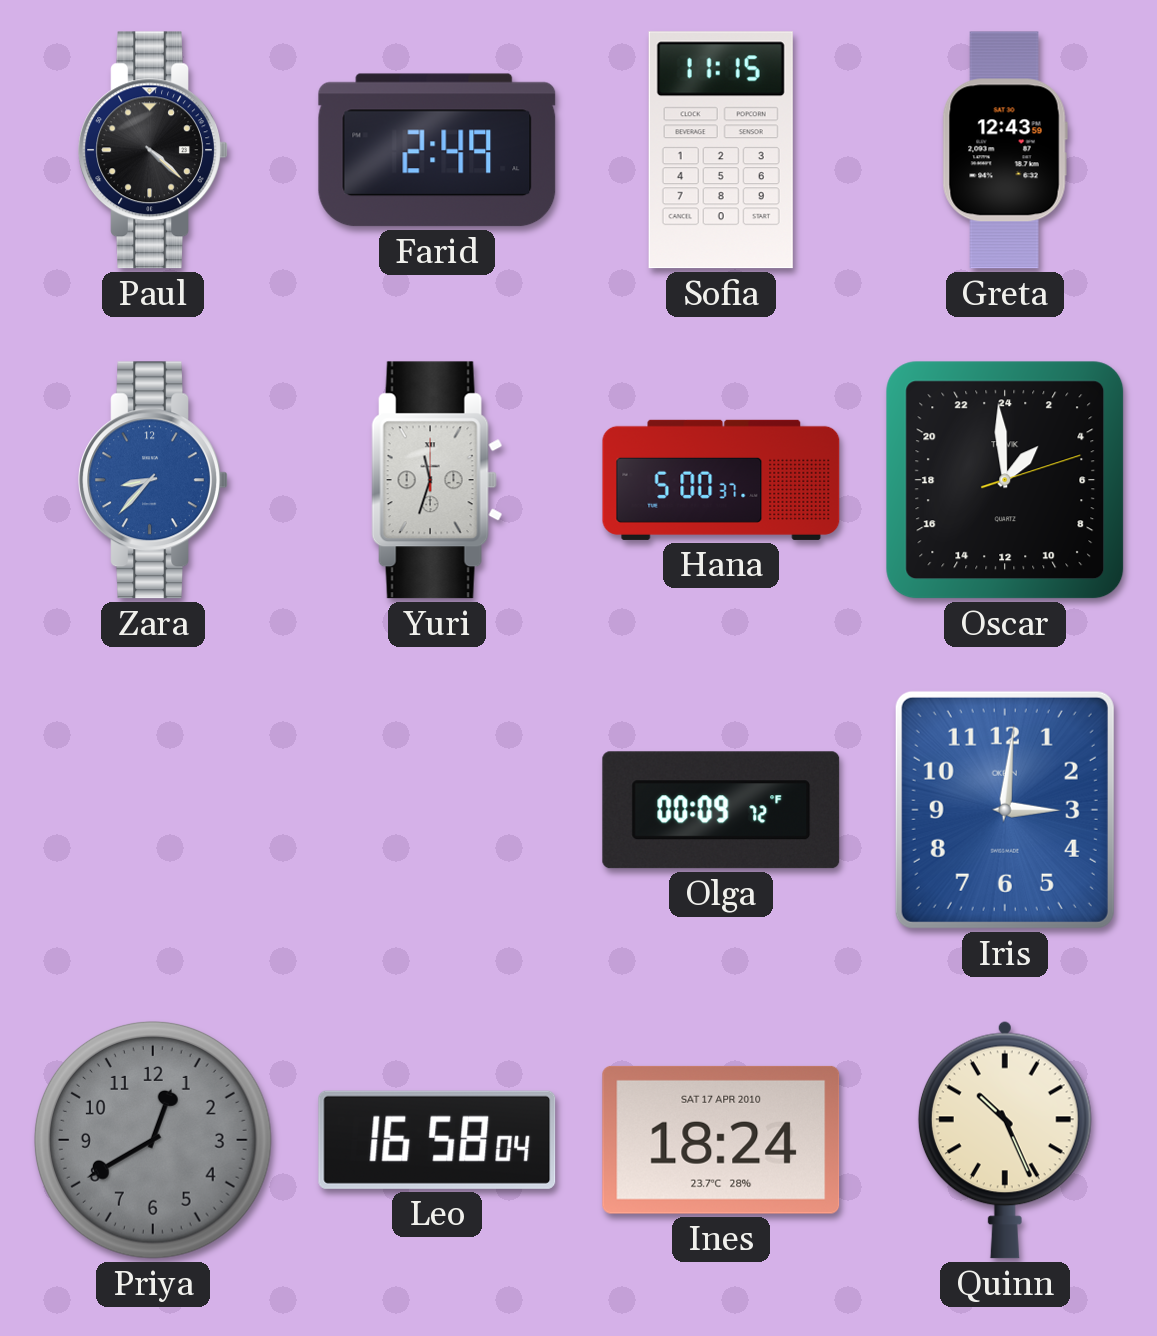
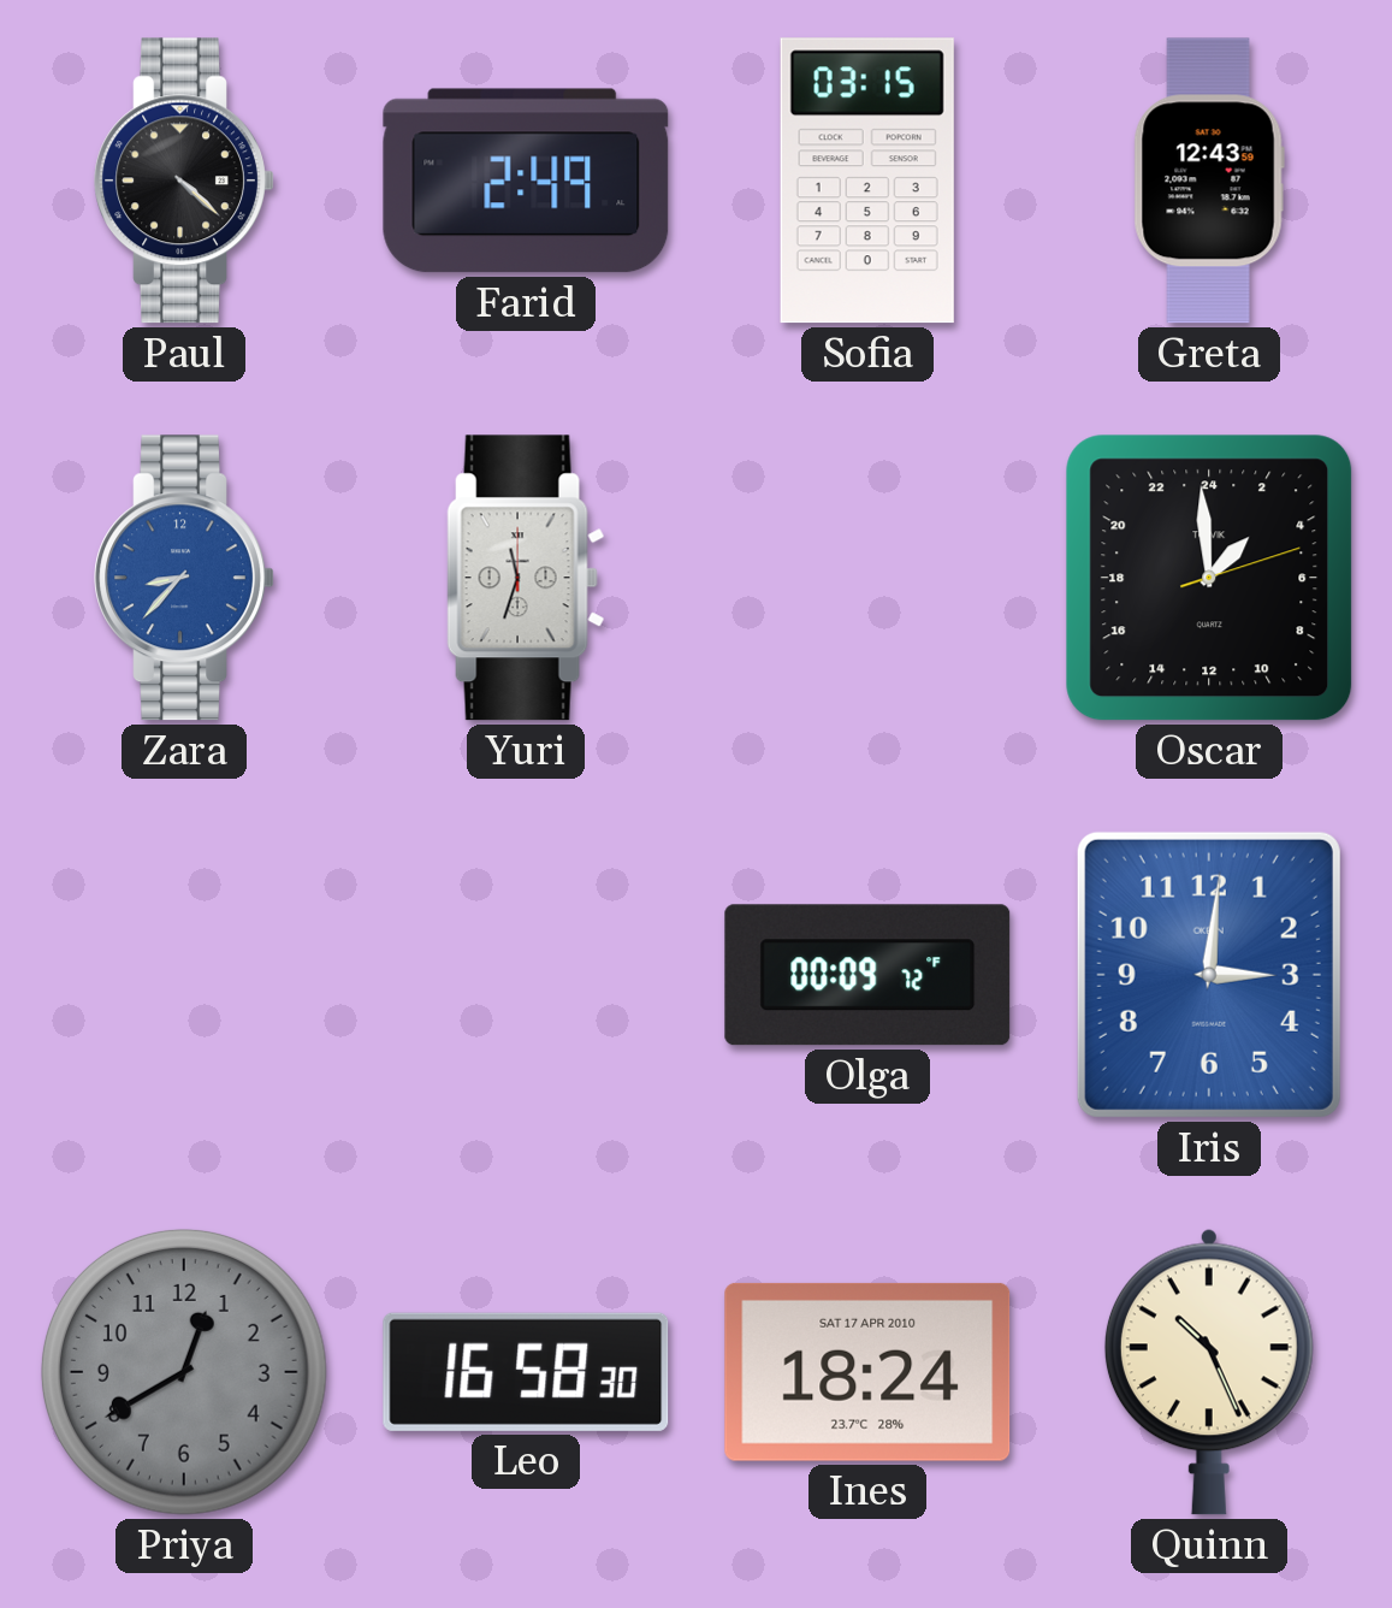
Sofia: 11:15 -> 03:15 (867, 181)
Hana: 5:00 -> none (721, 480)
Leo: 16:58:04 -> 16:58:30 (526, 1372)
